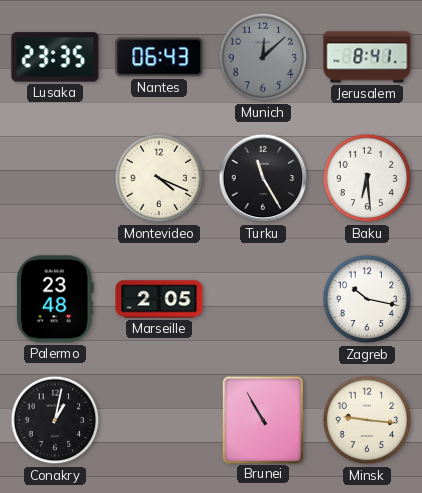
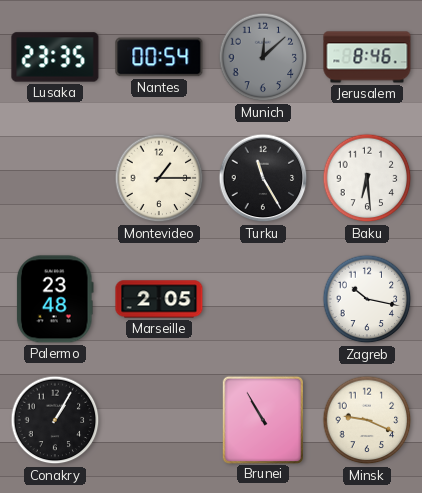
Nantes: 06:43 -> 00:54 (159, 57)
Jerusalem: 8:41 -> 8:46 (367, 57)
Montevideo: 4:19 -> 1:15 (159, 178)
Conakry: 1:02 -> 1:05 (55, 420)
Minsk: 9:16 -> 9:19 (367, 420)
